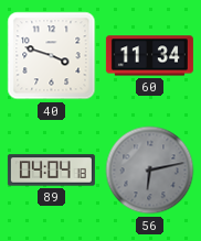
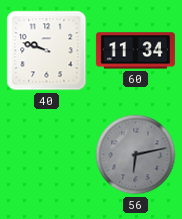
40: 3:48 -> 9:48 (47, 51)
89: 04:04 -> none (51, 171)
